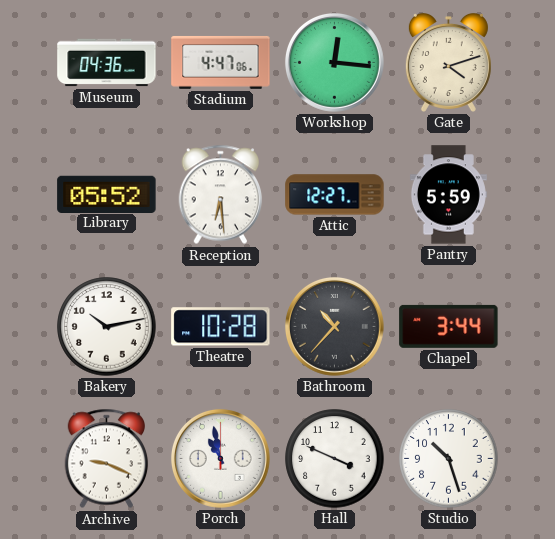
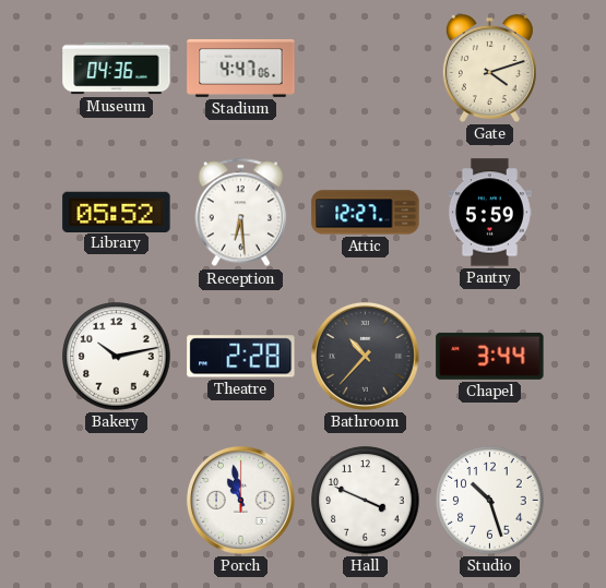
Workshop: 12:16 -> none (334, 62)
Theatre: 10:28 -> 2:28 (241, 357)
Archive: 9:19 -> none (107, 459)
